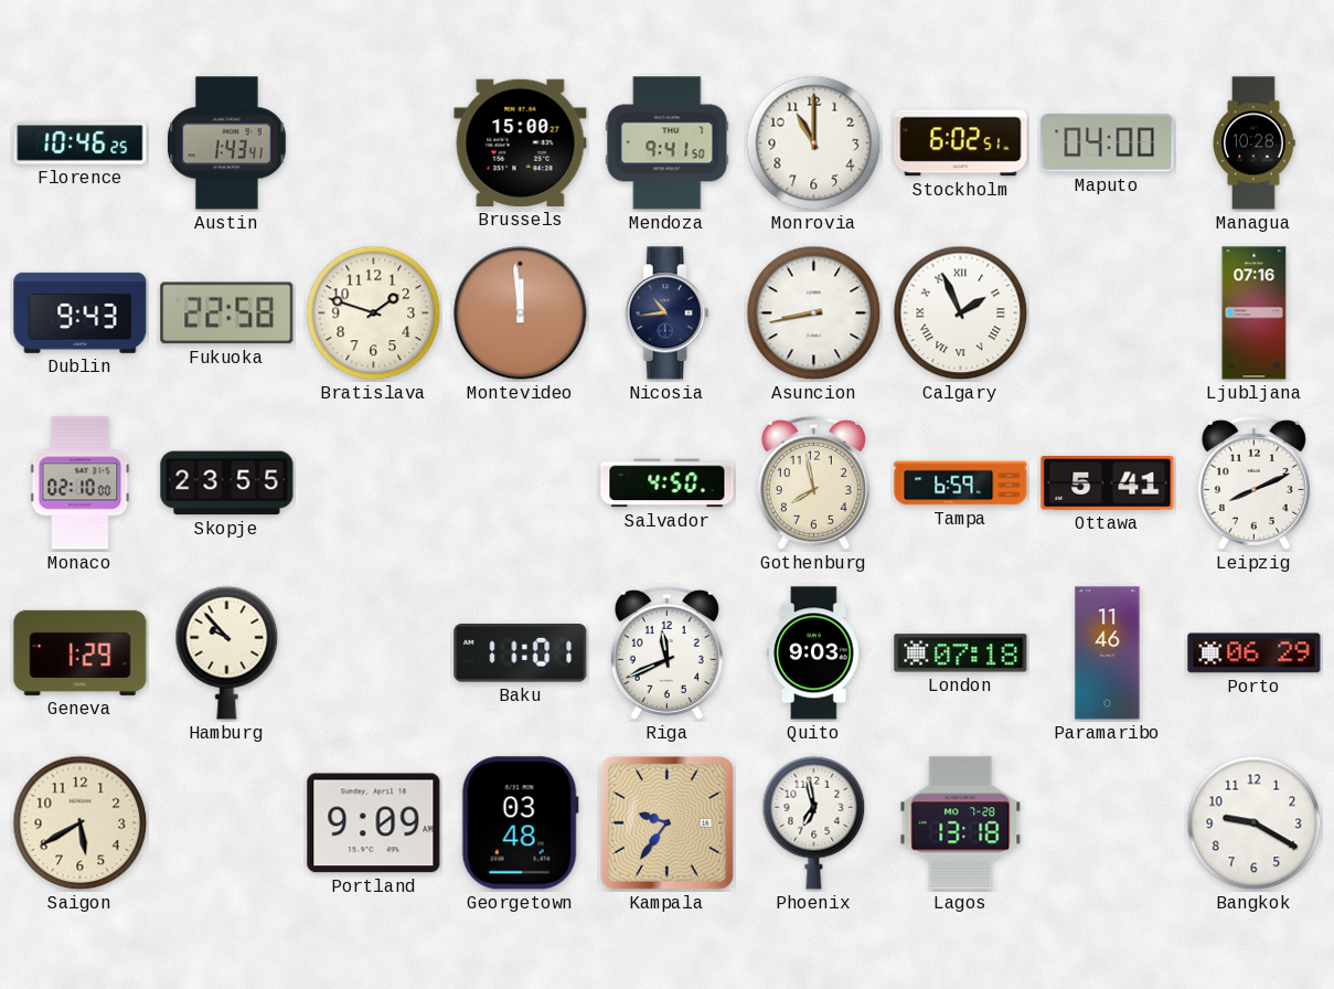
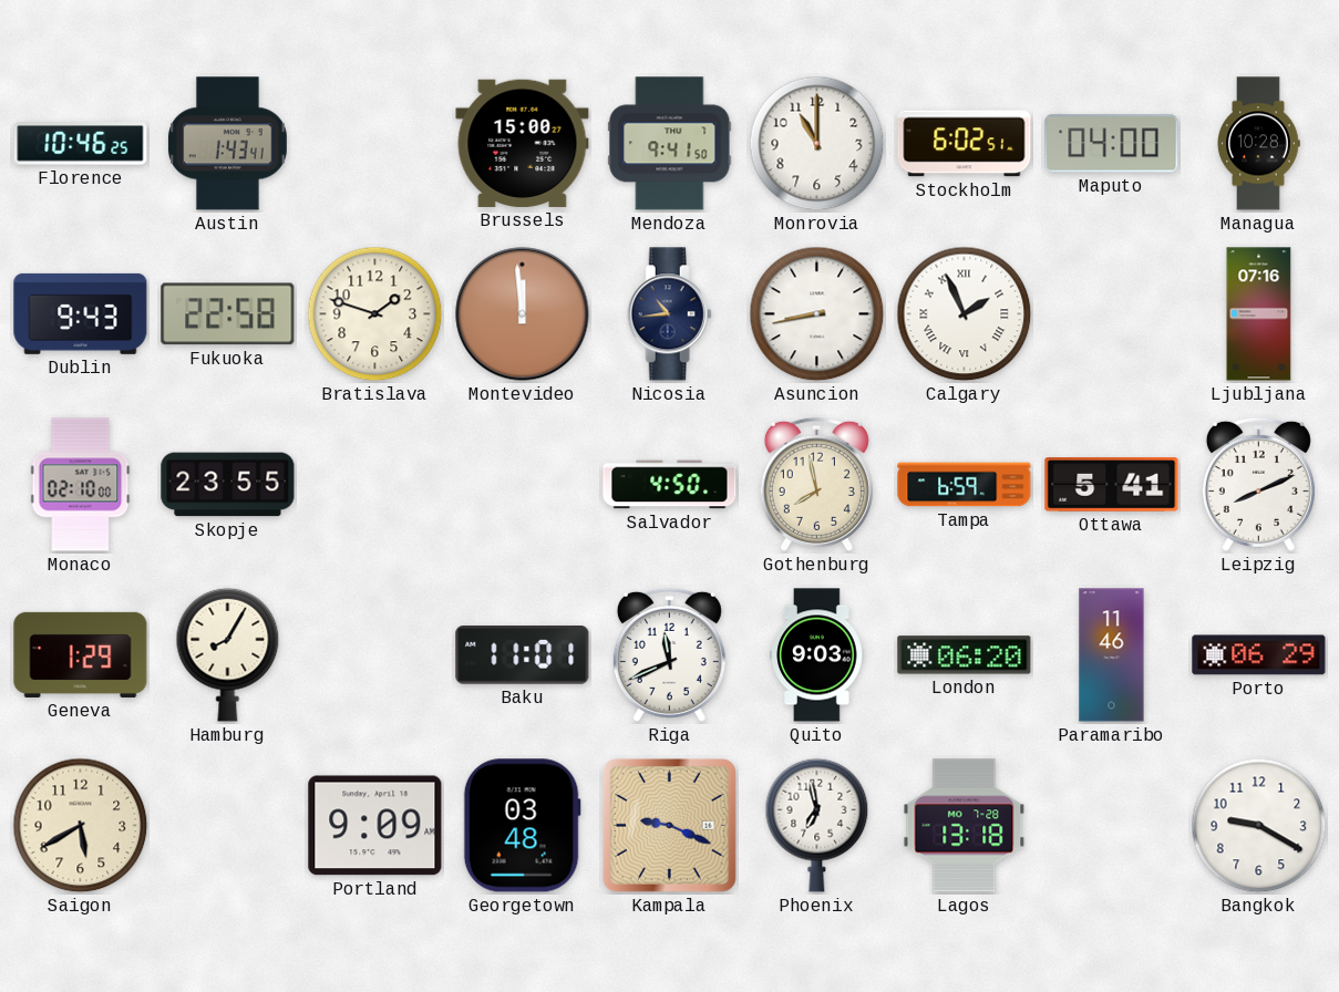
Hamburg: 9:53 -> 8:05 (228, 654)
London: 07:18 -> 06:20 (965, 655)
Kampala: 9:36 -> 9:19 (669, 825)
